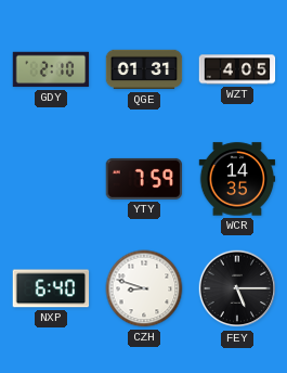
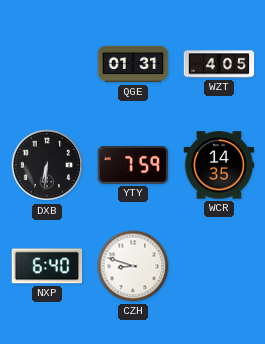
GDY: 2:10 -> none (51, 69)
DXB: none -> 6:31 (47, 165)
FEY: 5:15 -> none (237, 288)
